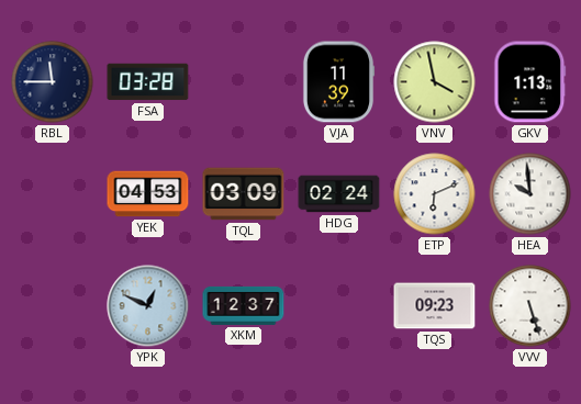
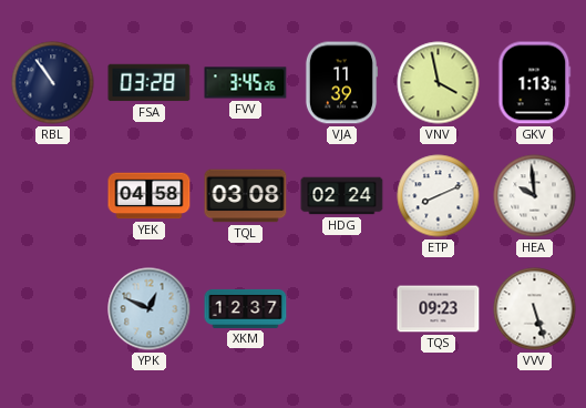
RBL: 11:45 -> 10:54 (53, 83)
FVV: none -> 3:45 (246, 83)
YEK: 04:53 -> 04:58 (150, 196)
TQL: 03:09 -> 03:08 (246, 196)
ETP: 6:11 -> 8:11 (439, 196)
